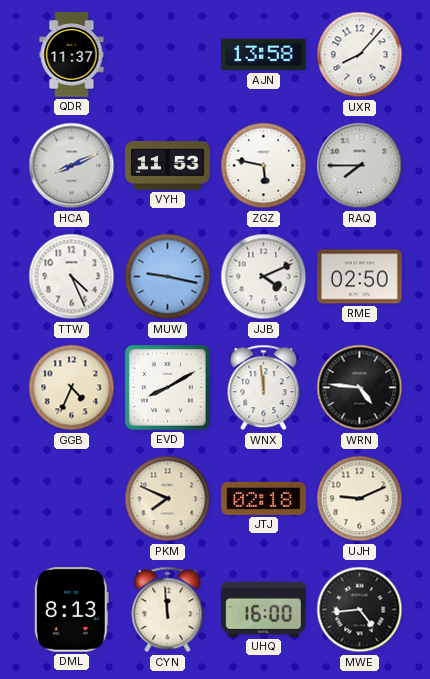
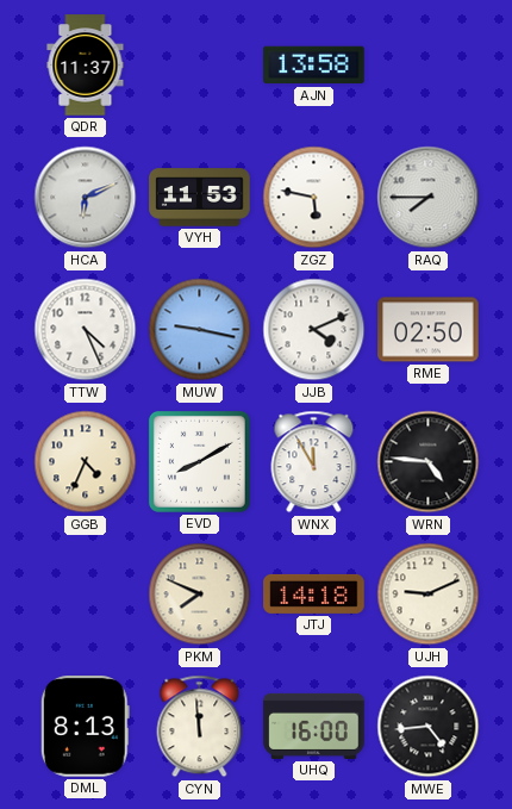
UXR: 8:07 -> none (360, 55)
HCA: 8:11 -> 6:11 (86, 198)
WNX: 11:59 -> 11:55 (314, 462)
JTJ: 02:18 -> 14:18 (314, 593)
